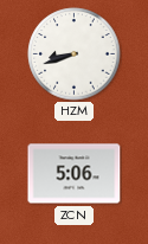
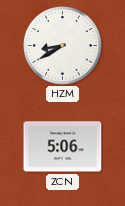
HZM: 8:42 -> 8:40 (63, 46)
